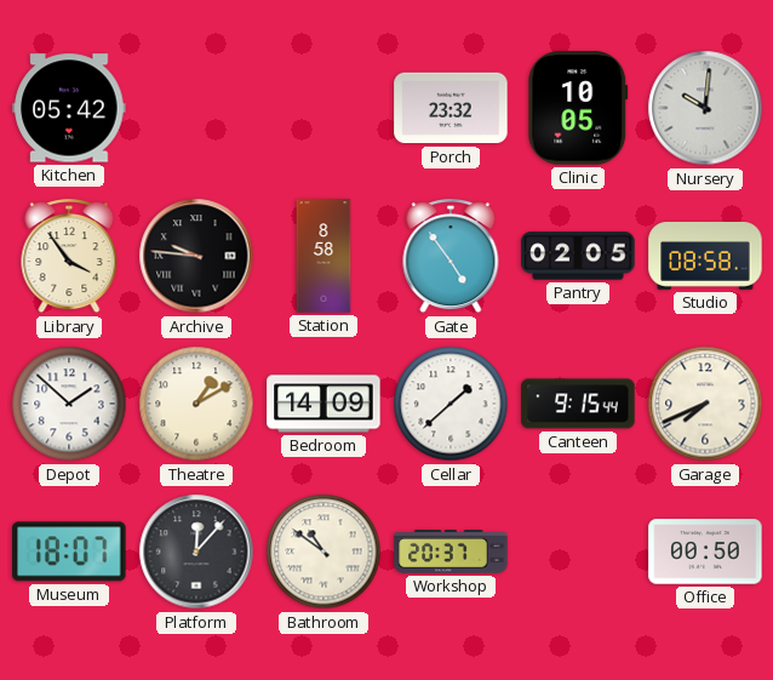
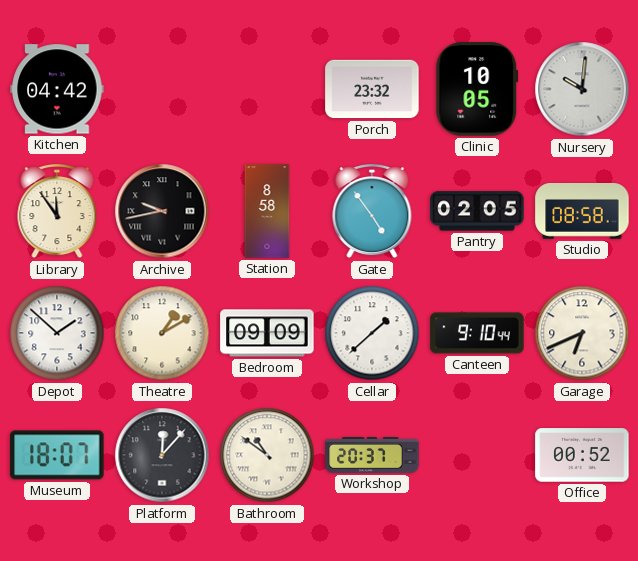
Kitchen: 05:42 -> 04:42 (57, 89)
Library: 3:54 -> 11:54 (57, 212)
Archive: 9:46 -> 9:43 (162, 211)
Bedroom: 14:09 -> 09:09 (267, 333)
Canteen: 9:15 -> 9:10 (477, 333)
Garage: 7:41 -> 6:41 (582, 333)
Office: 00:50 -> 00:52 (582, 455)
